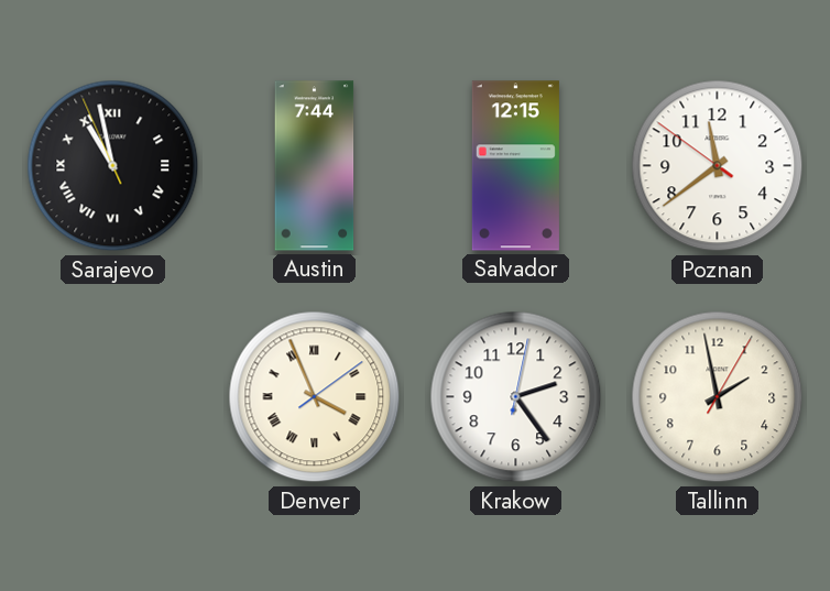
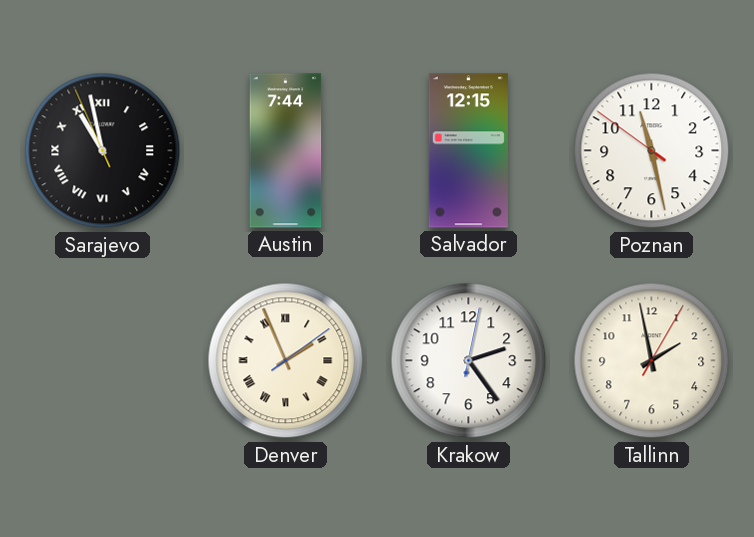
Poznan: 11:38 -> 11:27 (652, 151)
Denver: 3:56 -> 1:56 (286, 361)
